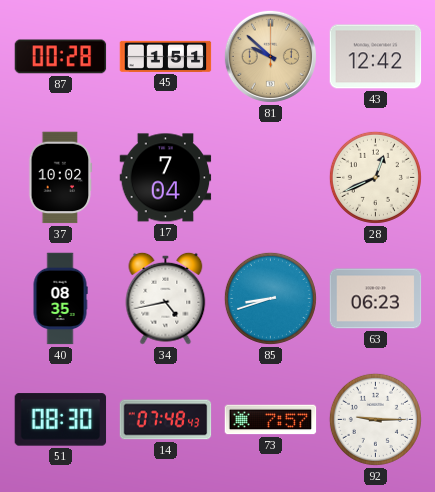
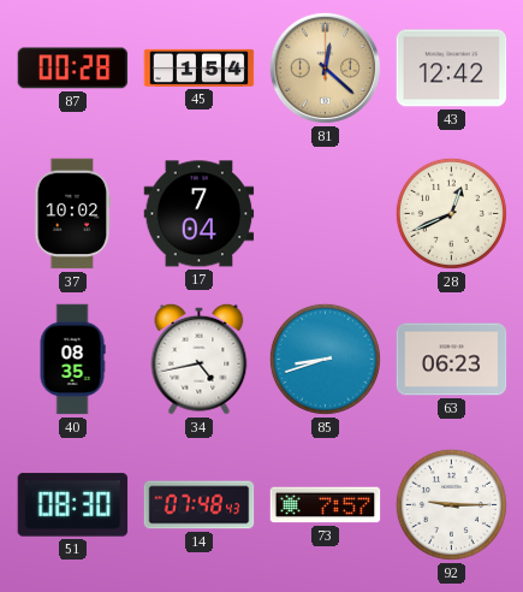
45: 1:51 -> 1:54 (200, 67)
81: 9:52 -> 12:22 (325, 67)
